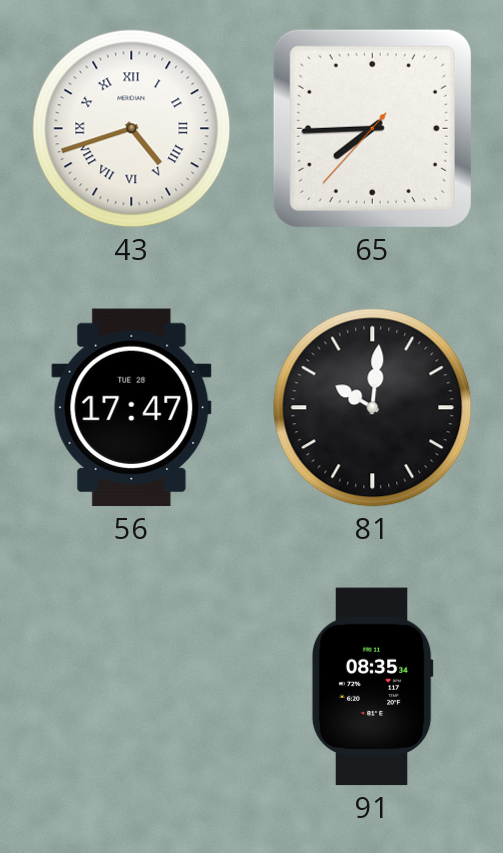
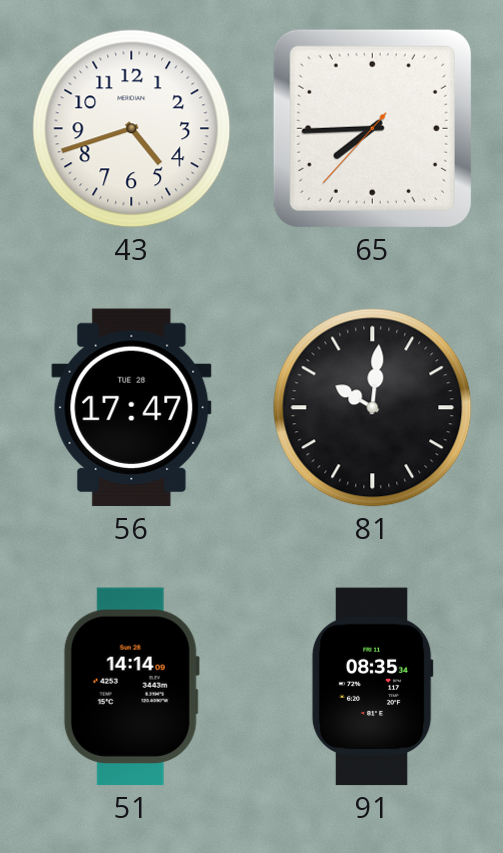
43 numerals: Roman -> Arabic (132, 129)
51: none -> 14:14 (131, 687)
